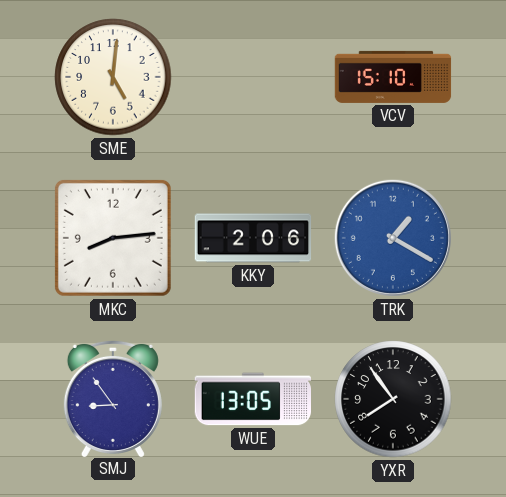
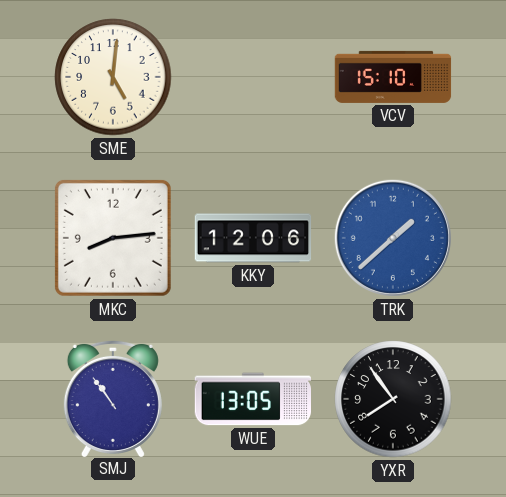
KKY: 2:06 -> 12:06 (253, 238)
TRK: 1:20 -> 1:38 (393, 238)
SMJ: 8:54 -> 10:54 (113, 398)
